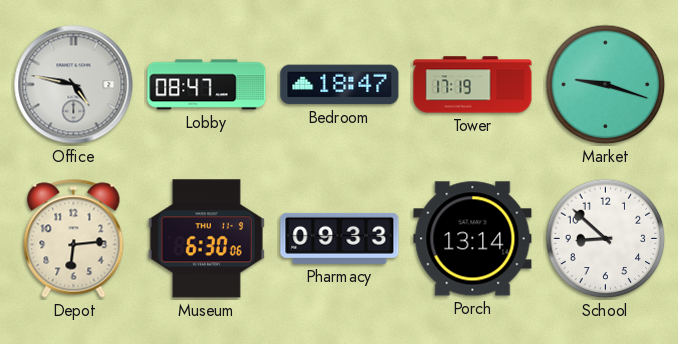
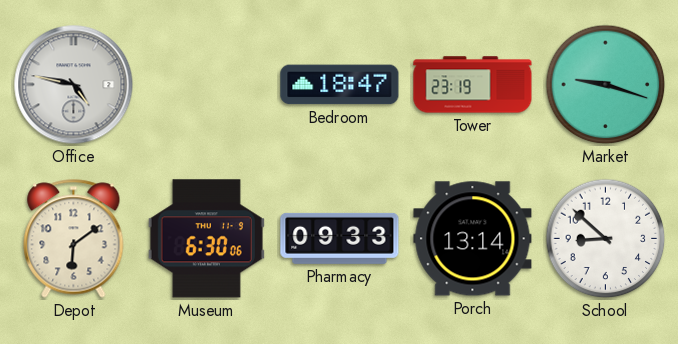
Lobby: 08:47 -> none (207, 85)
Tower: 17:19 -> 23:19 (473, 85)
Depot: 6:14 -> 6:09 (74, 239)
